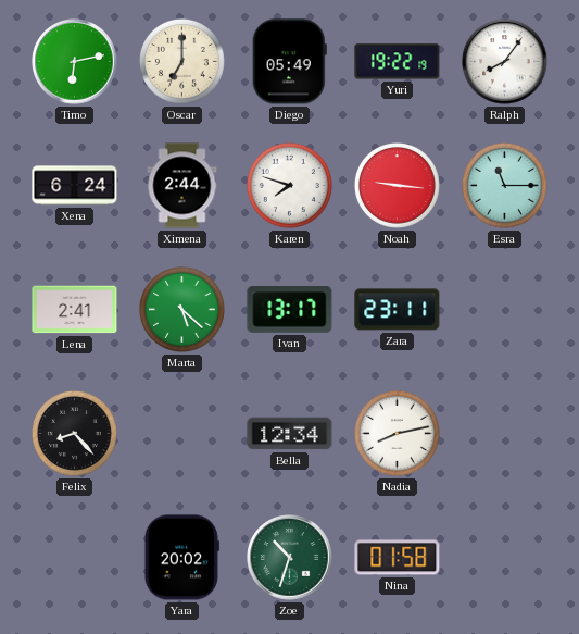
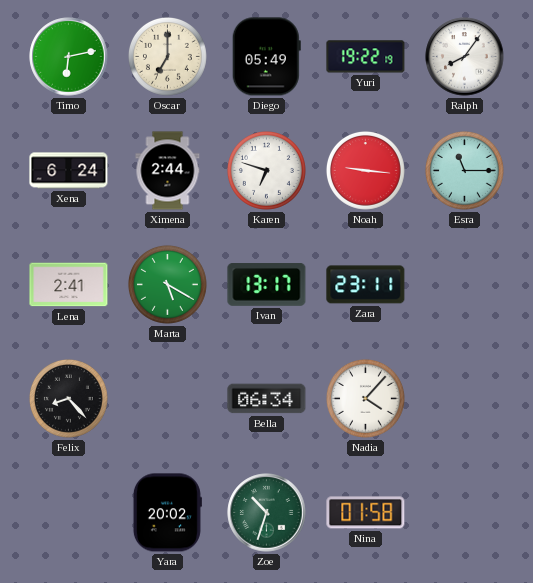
Karen: 7:48 -> 6:48 (266, 170)
Marta: 5:22 -> 5:20 (167, 284)
Bella: 12:34 -> 06:34 (267, 399)
Nadia: 8:13 -> 4:07 (365, 398)
